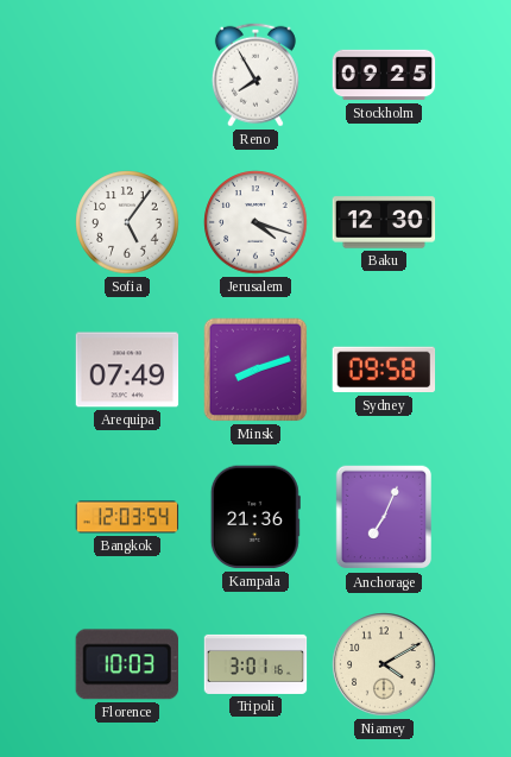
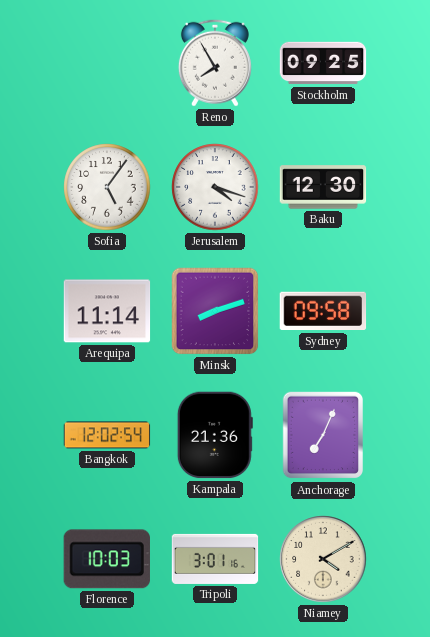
Arequipa: 07:49 -> 11:14 (107, 311)
Bangkok: 12:03 -> 12:02 (107, 435)
